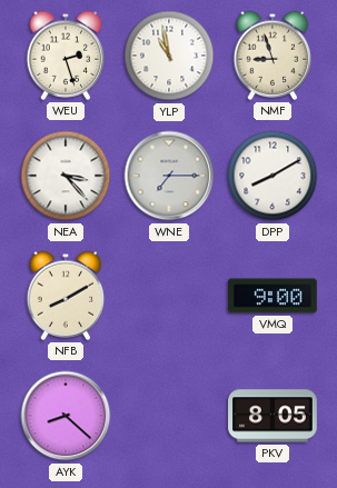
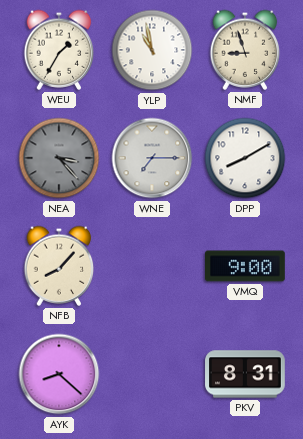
WEU: 2:27 -> 1:35 (59, 50)
NEA dial: white -> grey (59, 158)
NFB: 8:10 -> 8:07 (59, 266)
PKV: 8:05 -> 8:31 (245, 374)
